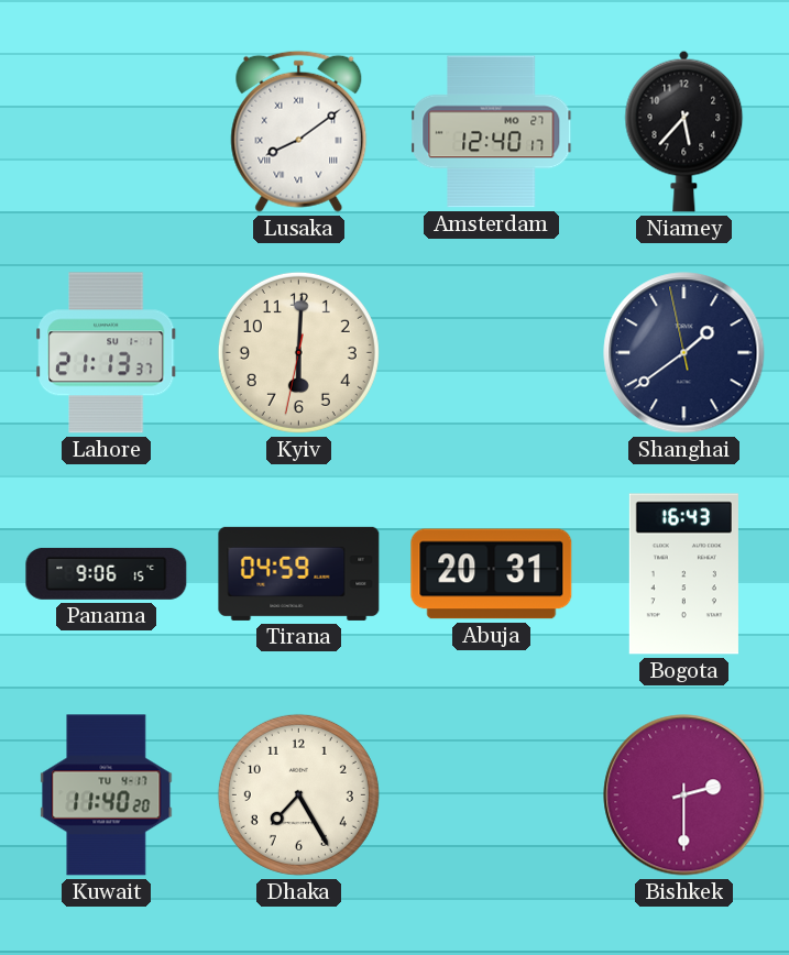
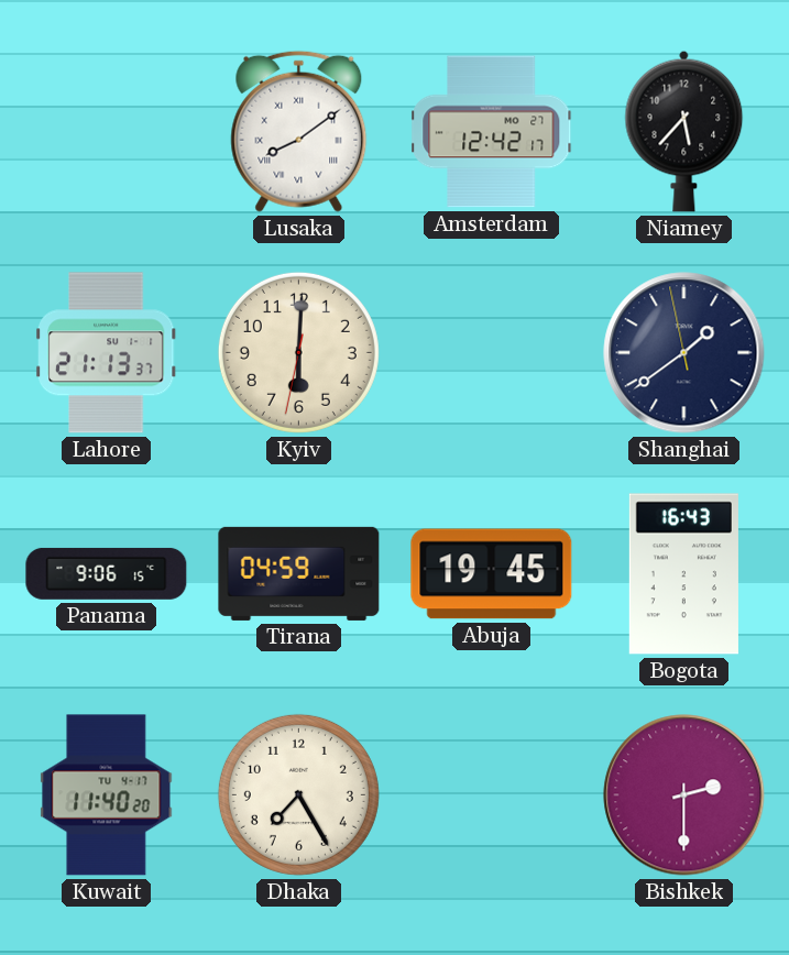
Amsterdam: 12:40 -> 12:42 (492, 132)
Abuja: 20:31 -> 19:45 (492, 574)
